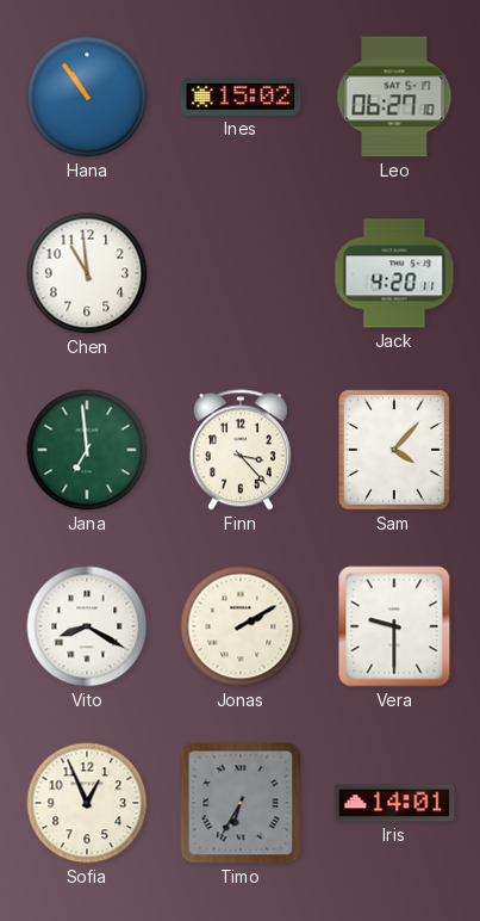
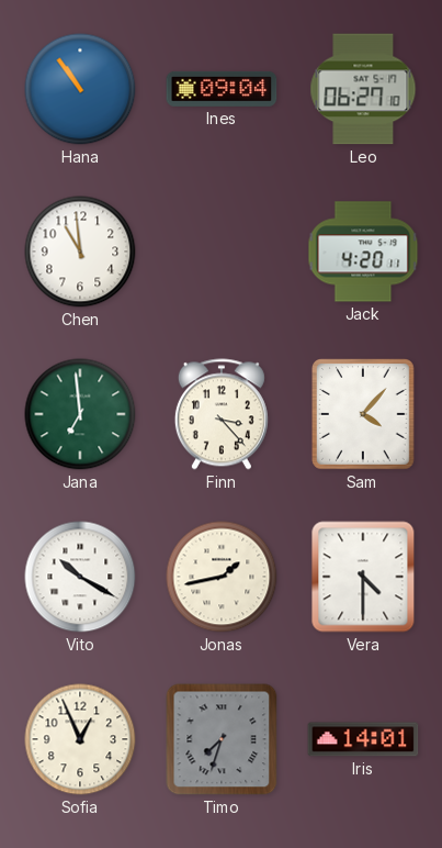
Ines: 15:02 -> 09:04 (222, 89)
Vito: 8:20 -> 10:20 (80, 577)
Jonas: 2:10 -> 1:43 (222, 577)
Vera: 9:30 -> 4:30 (363, 577)
Timo: 6:35 -> 7:33 (222, 739)
